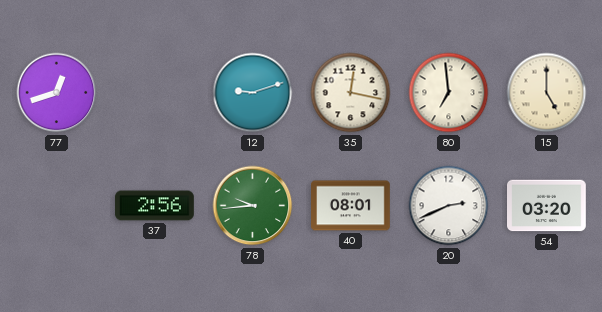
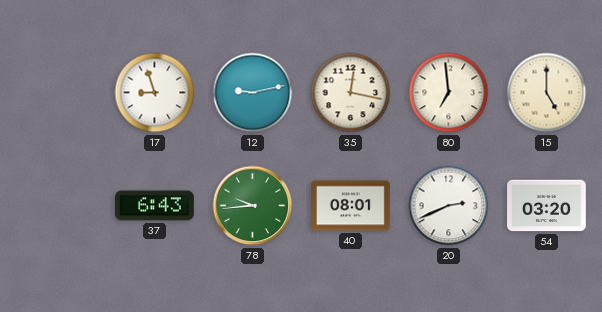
77: 12:42 -> none (57, 93)
17: none -> 8:57 (155, 93)
12: 9:12 -> 9:13 (253, 93)
37: 2:56 -> 6:43 (155, 206)
